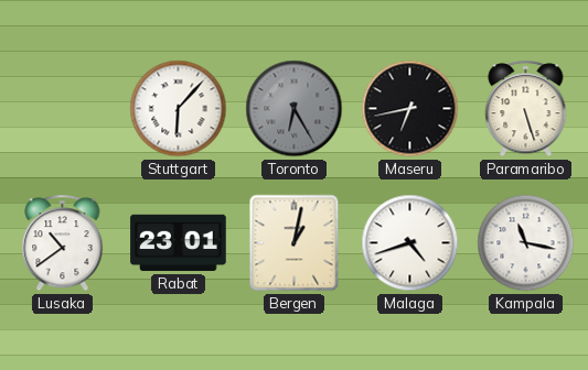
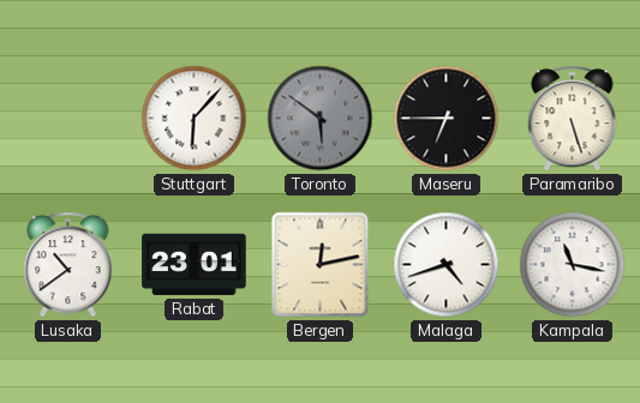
Toronto: 6:25 -> 5:51 (321, 119)
Maseru: 6:43 -> 6:45 (447, 119)
Bergen: 1:02 -> 12:13 (321, 265)
